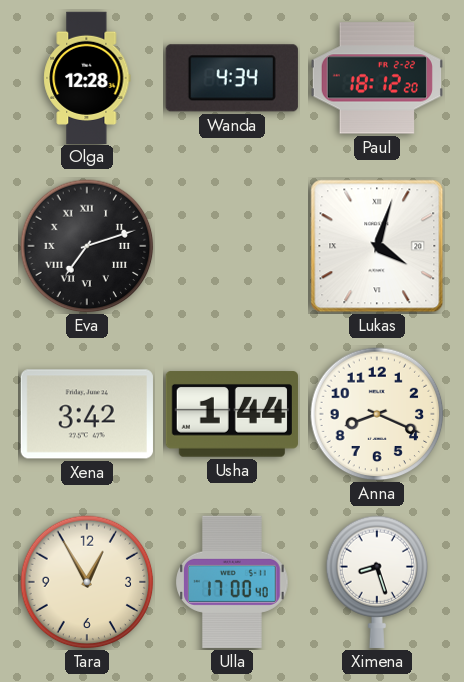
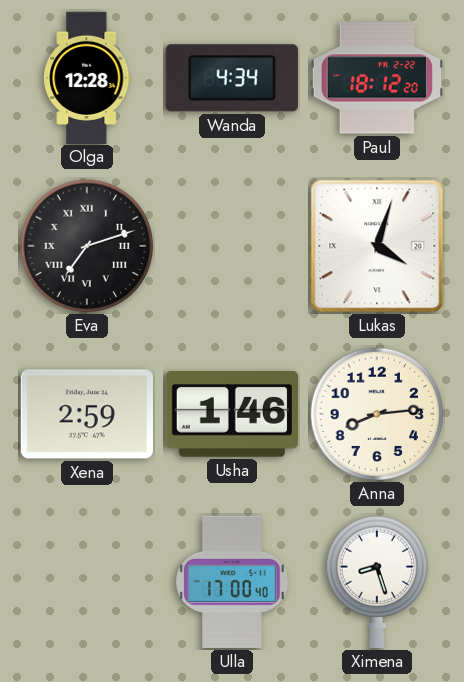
Xena: 3:42 -> 2:59 (87, 414)
Usha: 1:44 -> 1:46 (232, 414)
Anna: 8:19 -> 8:14 (377, 414)
Tara: 12:55 -> none (87, 582)
